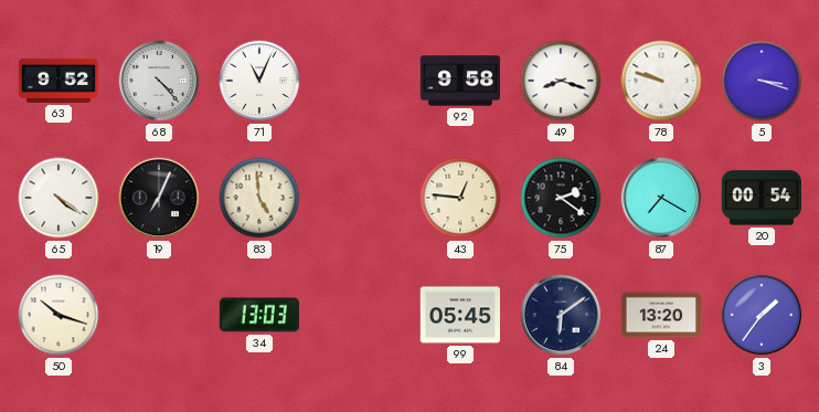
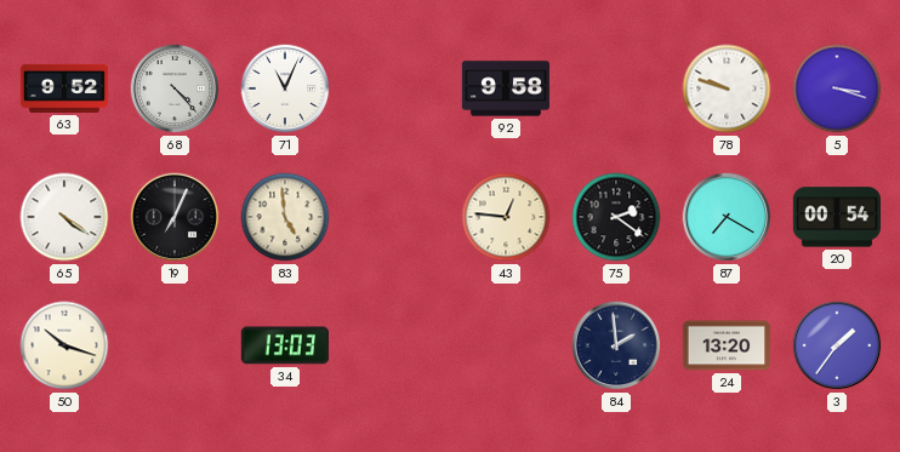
49: 8:18 -> none (561, 81)
99: 05:45 -> none (459, 315)
84: 6:09 -> 1:59 (616, 345)
